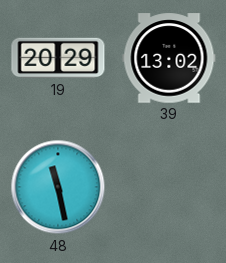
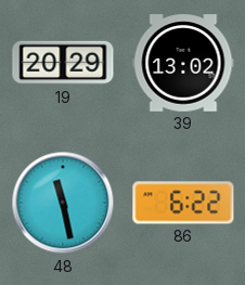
86: none -> 6:22 (183, 203)
